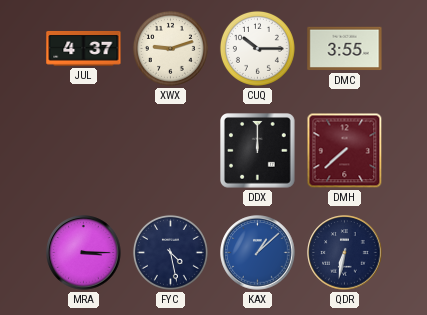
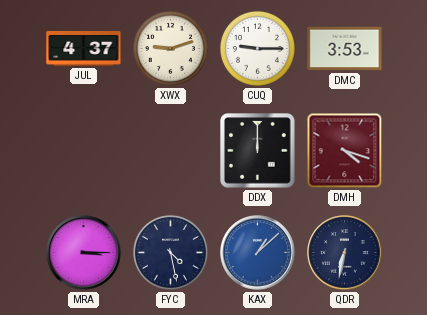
CUQ: 10:15 -> 9:15 (257, 48)
DMC: 3:55 -> 3:53 (345, 49)
DMH: 7:38 -> 4:18 (345, 151)
